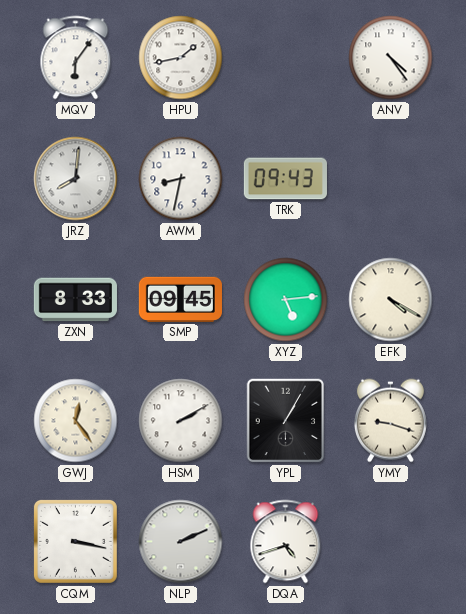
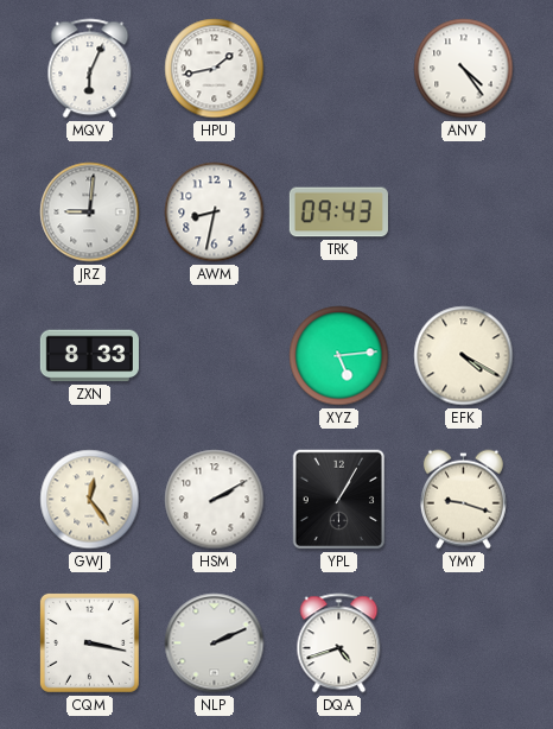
MQV: 6:06 -> 6:04 (90, 69)
JRZ: 8:01 -> 9:01 (90, 213)
SMP: 09:45 -> none (180, 299)
